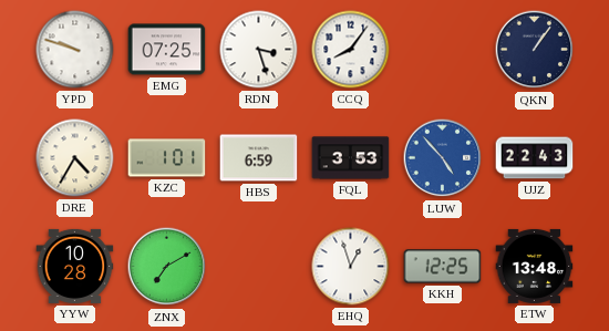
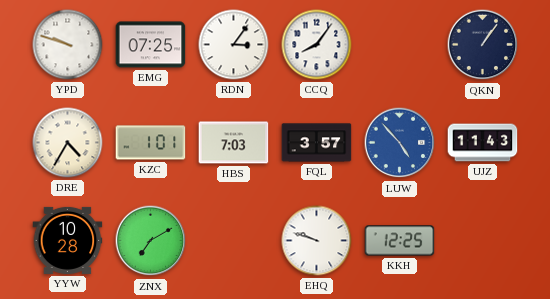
RDN: 3:27 -> 3:06 (234, 45)
HBS: 6:59 -> 7:03 (234, 143)
FQL: 3:53 -> 3:57 (317, 143)
UJZ: 22:43 -> 11:43 (483, 143)
EHQ: 12:57 -> 9:48 (317, 241)
ETW: 13:48 -> none (535, 266)
